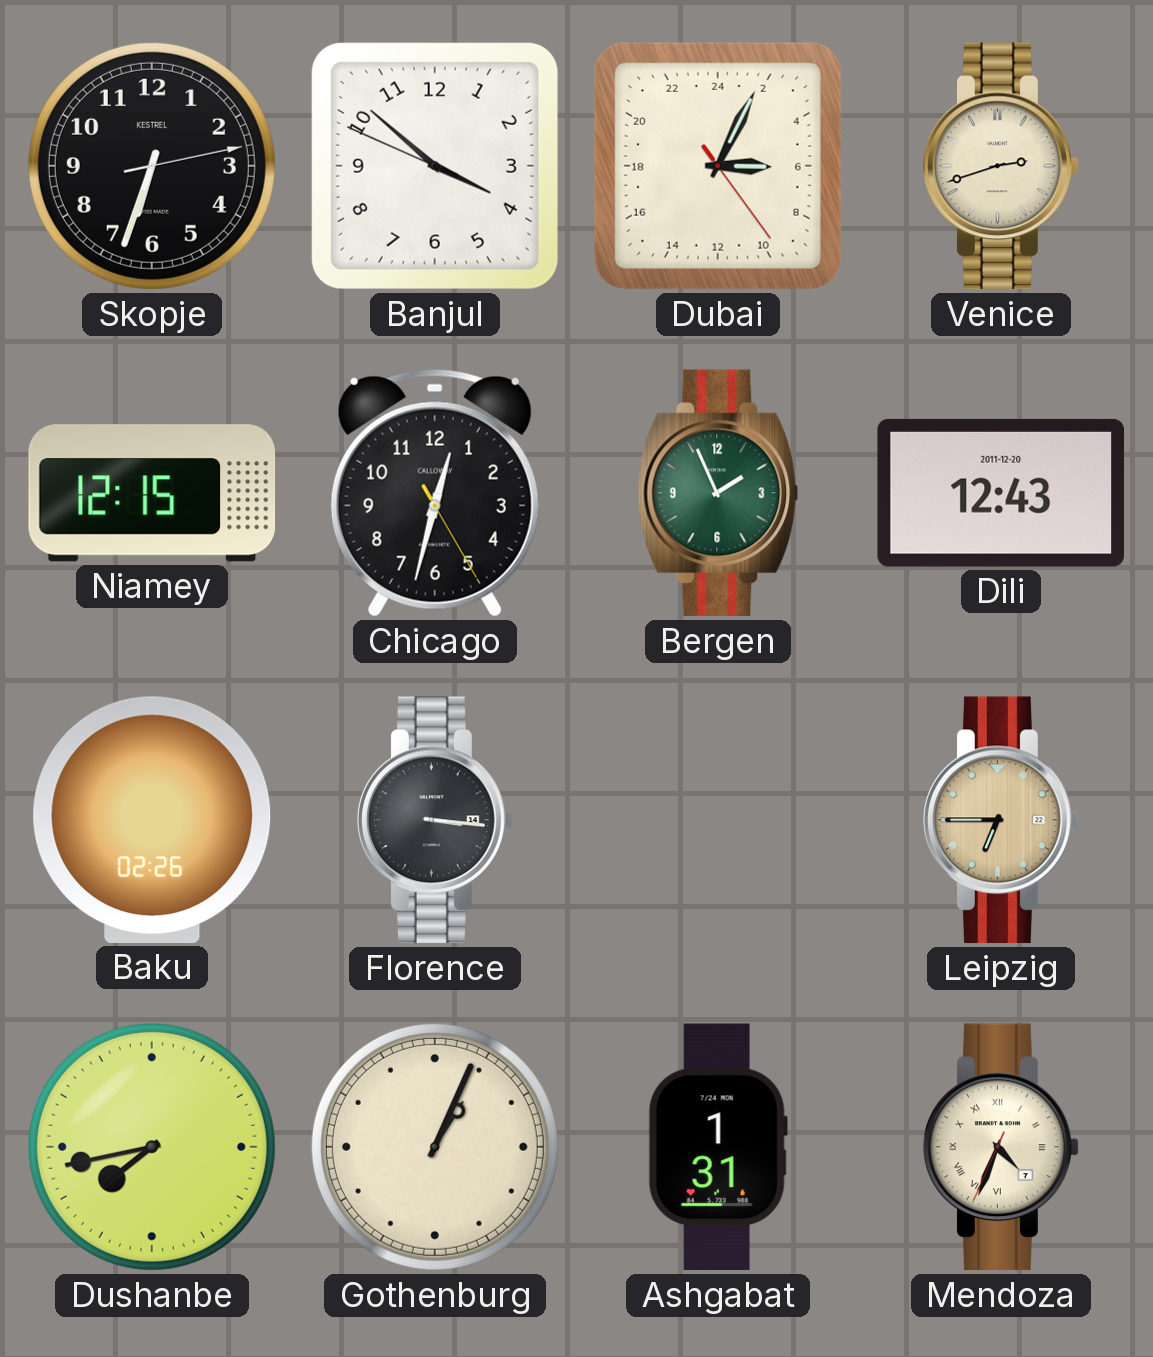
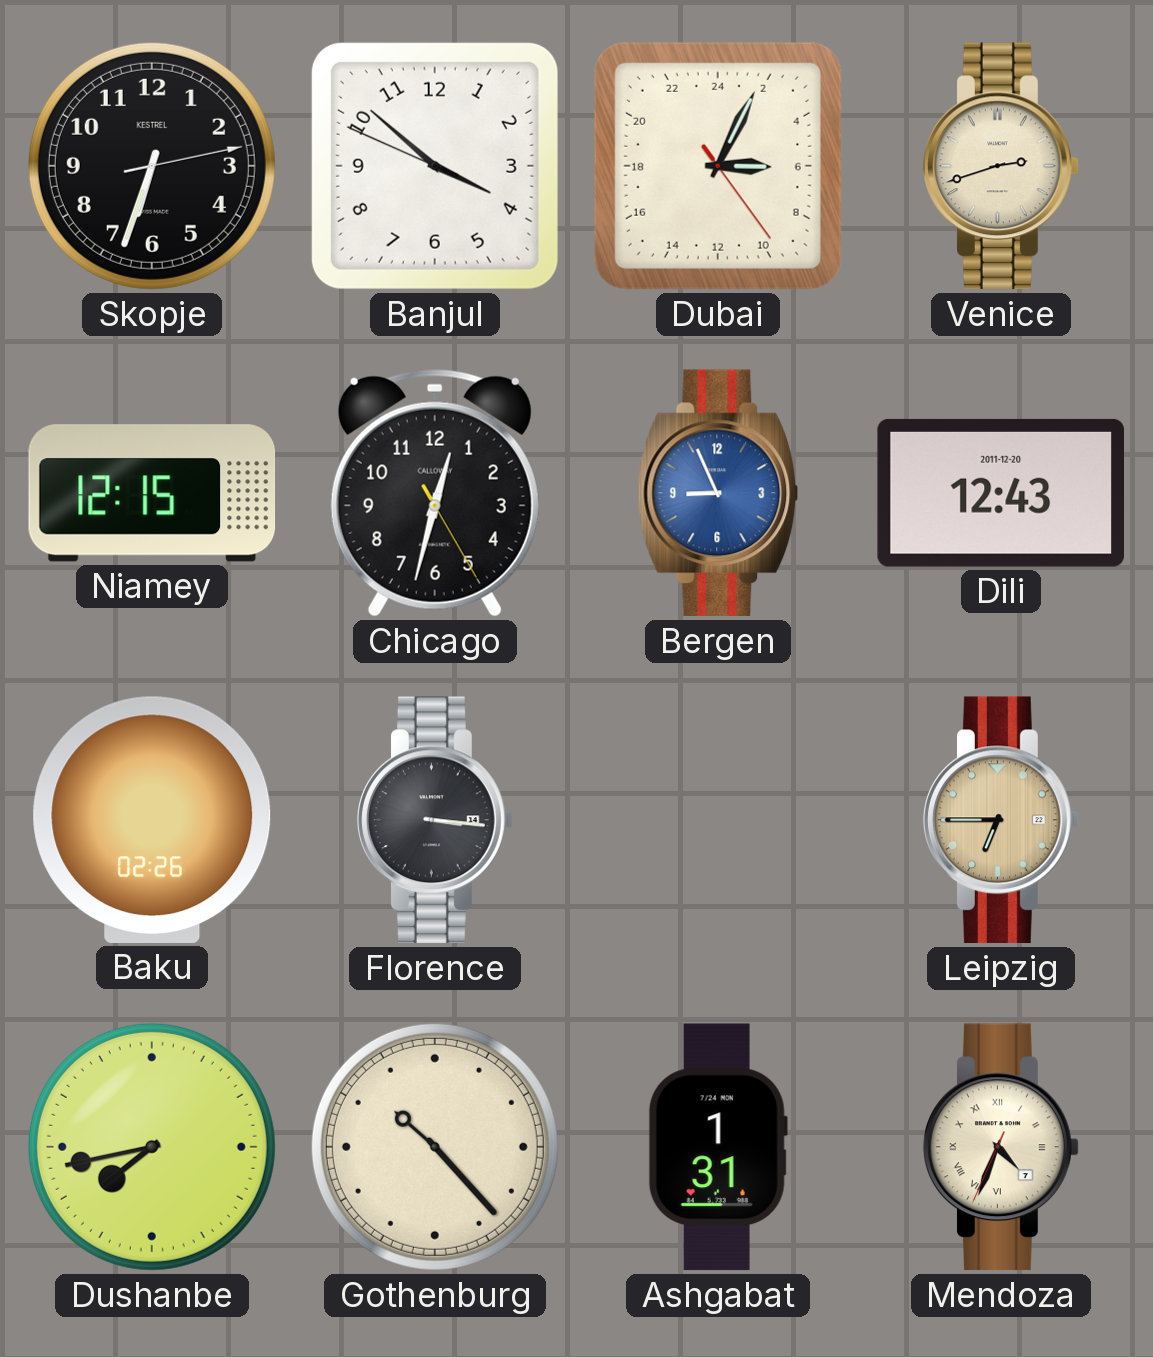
Bergen: 1:56 -> 8:56 (718, 493)
Bergen dial: green -> blue (718, 493)
Gothenburg: 1:04 -> 10:23 (435, 1147)
